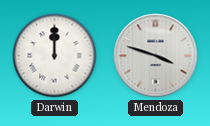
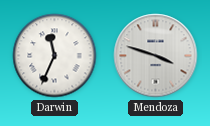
Darwin: 12:00 -> 11:34 (55, 56)
